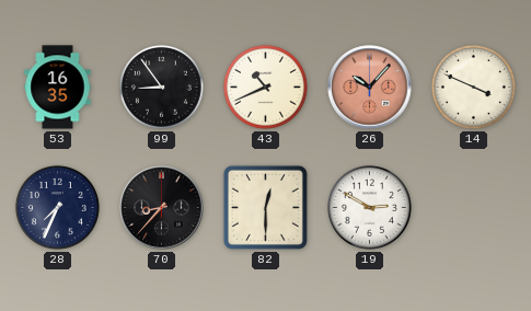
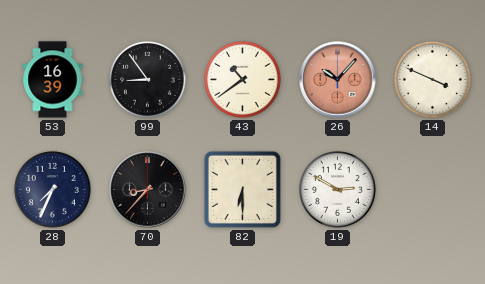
53: 16:35 -> 16:39 (53, 80)
43: 10:41 -> 10:39 (242, 79)
82: 12:30 -> 6:30 (242, 189)
